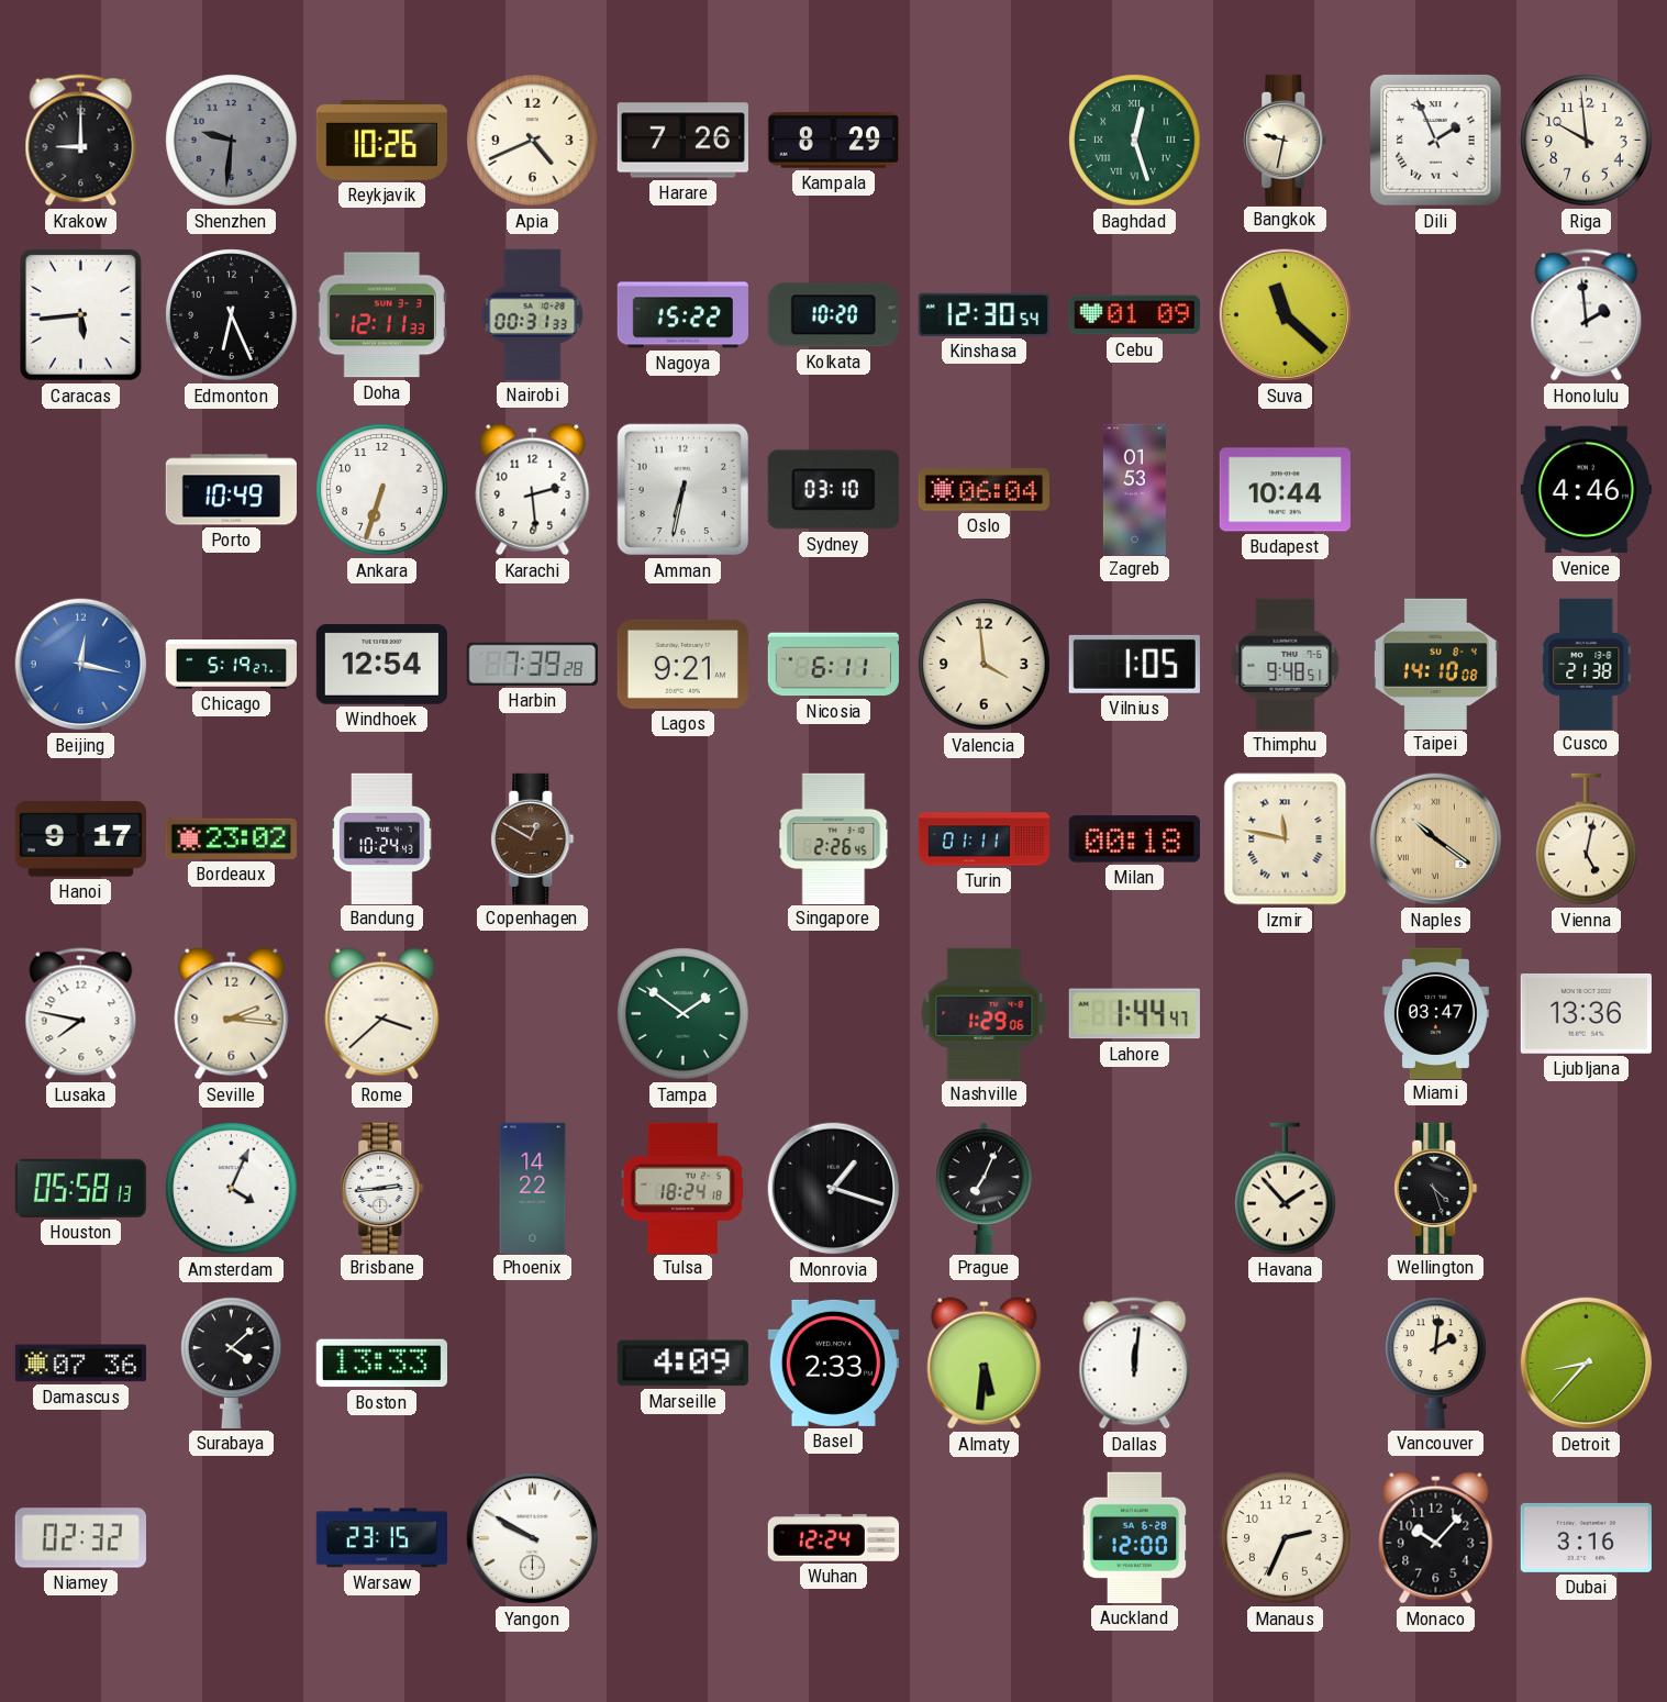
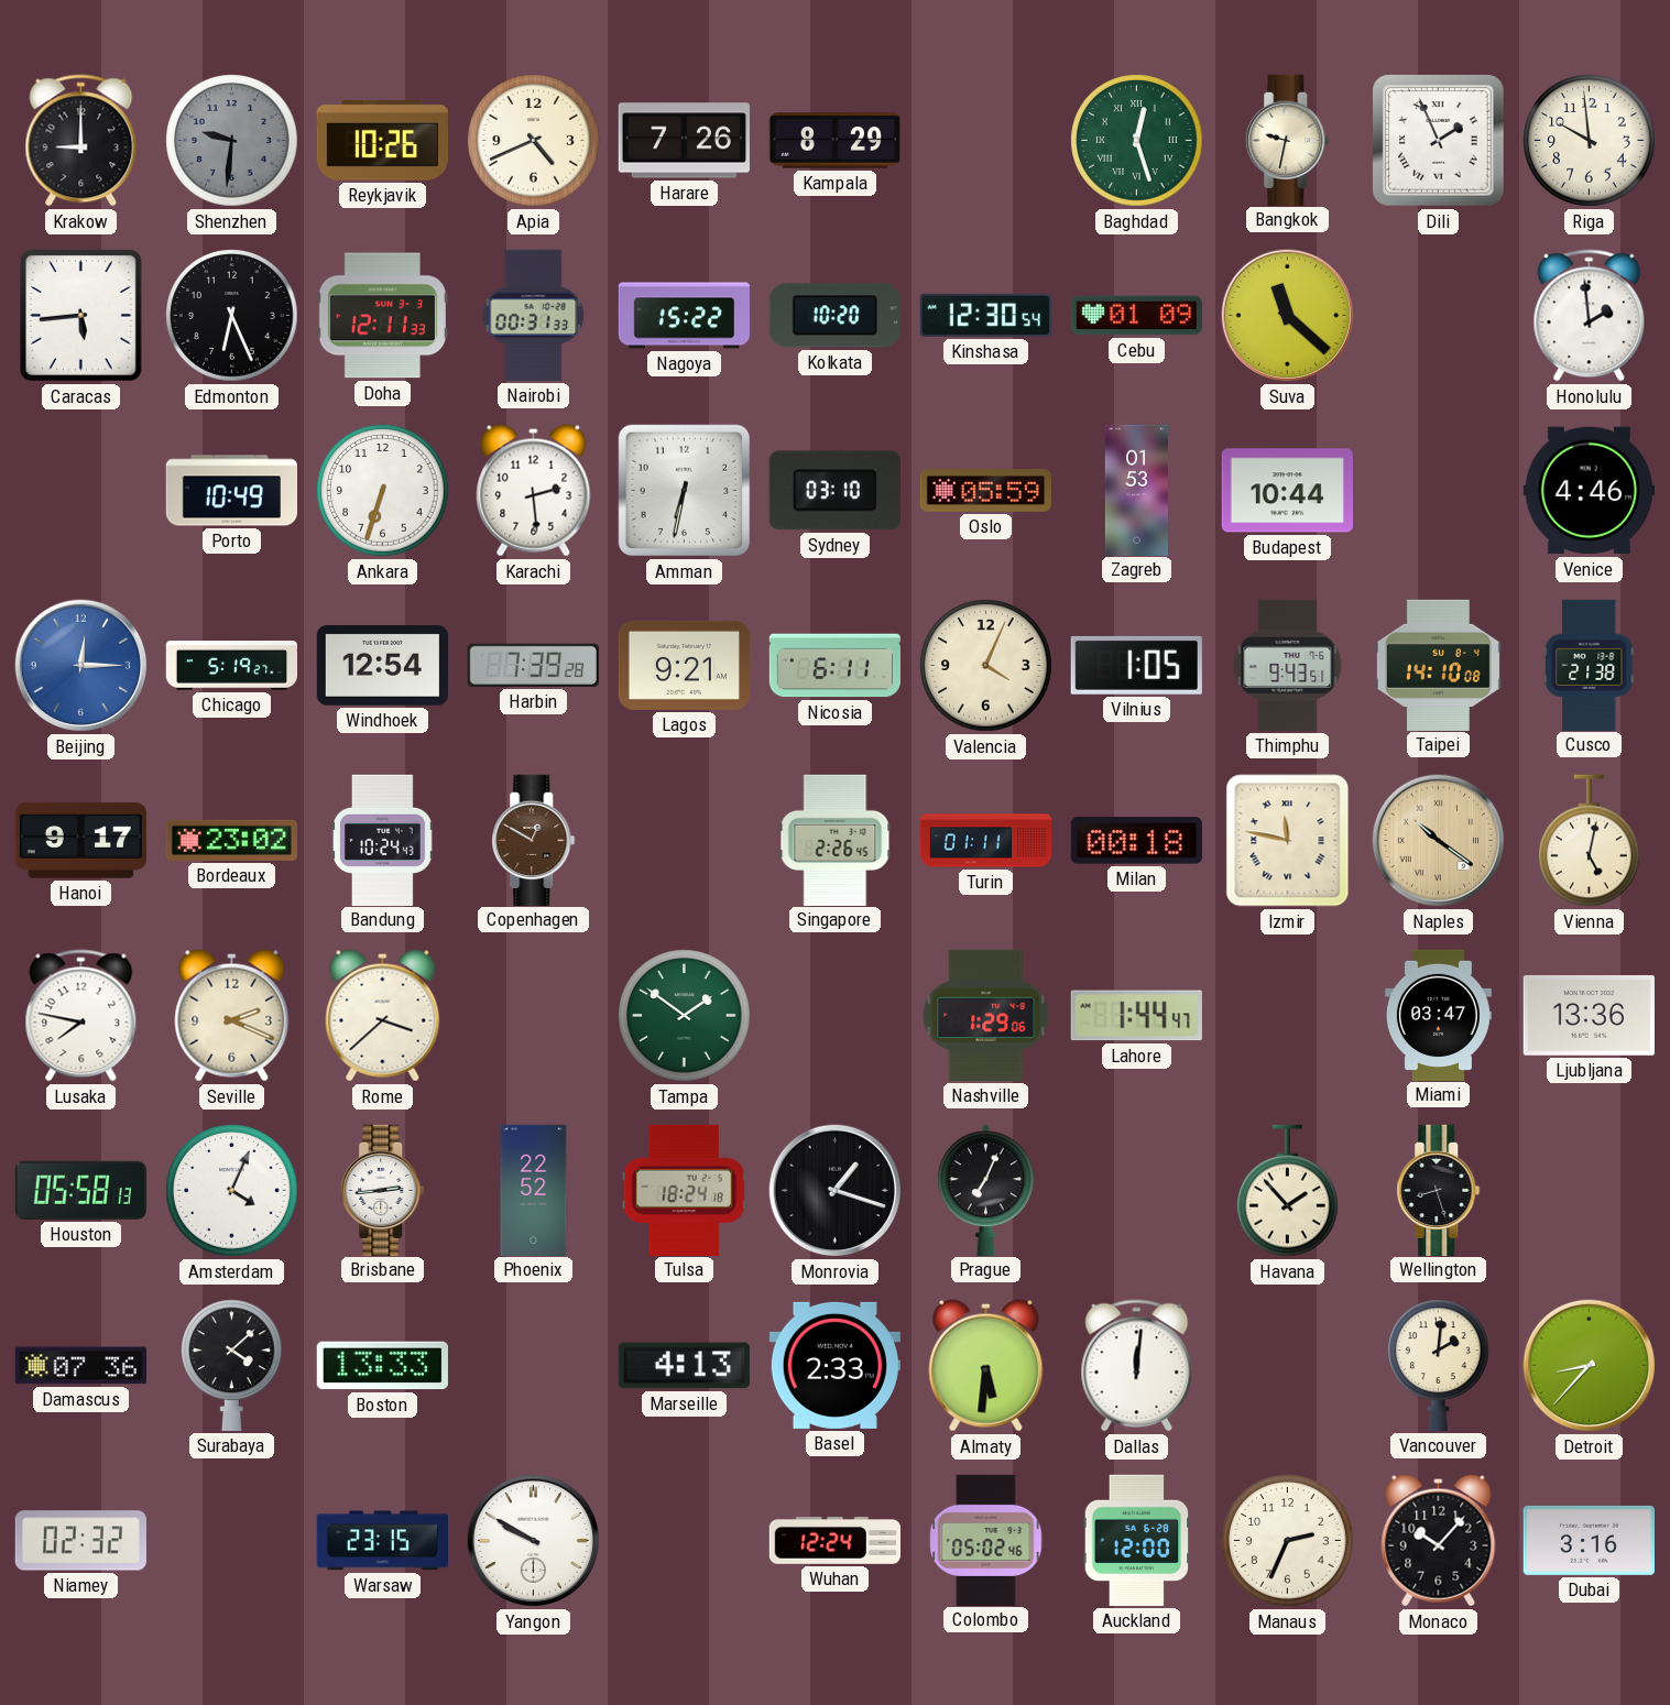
Oslo: 06:04 -> 05:59 (985, 491)
Beijing: 12:17 -> 12:15 (81, 666)
Valencia: 3:59 -> 4:04 (986, 666)
Thimphu: 9:48 -> 9:43 (1288, 665)
Seville: 2:16 -> 2:19 (232, 1016)
Phoenix: 14:22 -> 22:52 (534, 1190)
Wellington: 4:27 -> 8:27 (1439, 1190)
Marseille: 4:09 -> 4:13 (684, 1366)
Colombo: none -> 05:02 (986, 1540)
